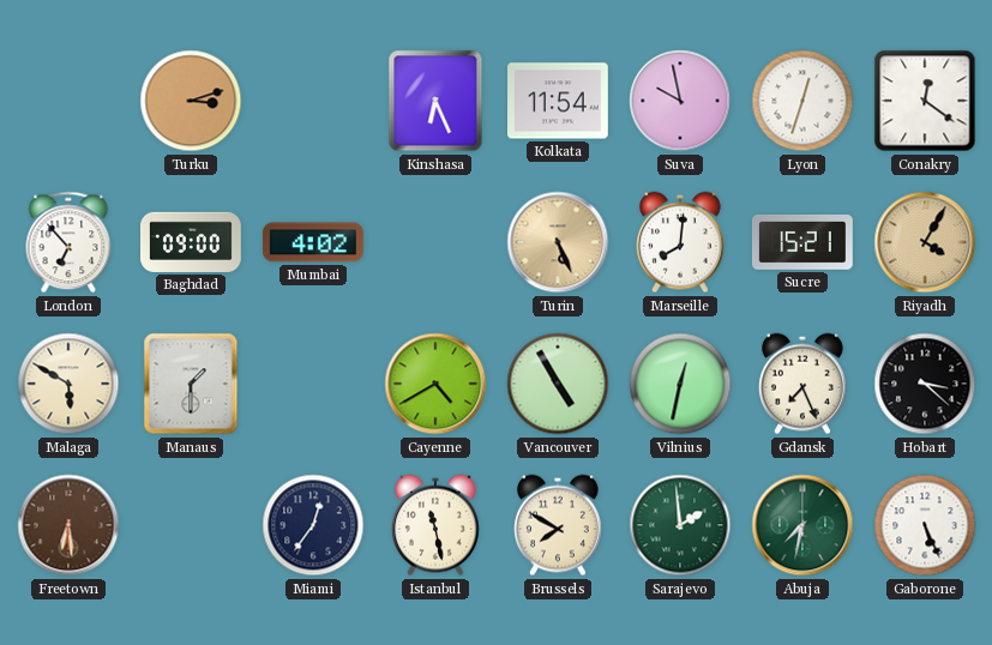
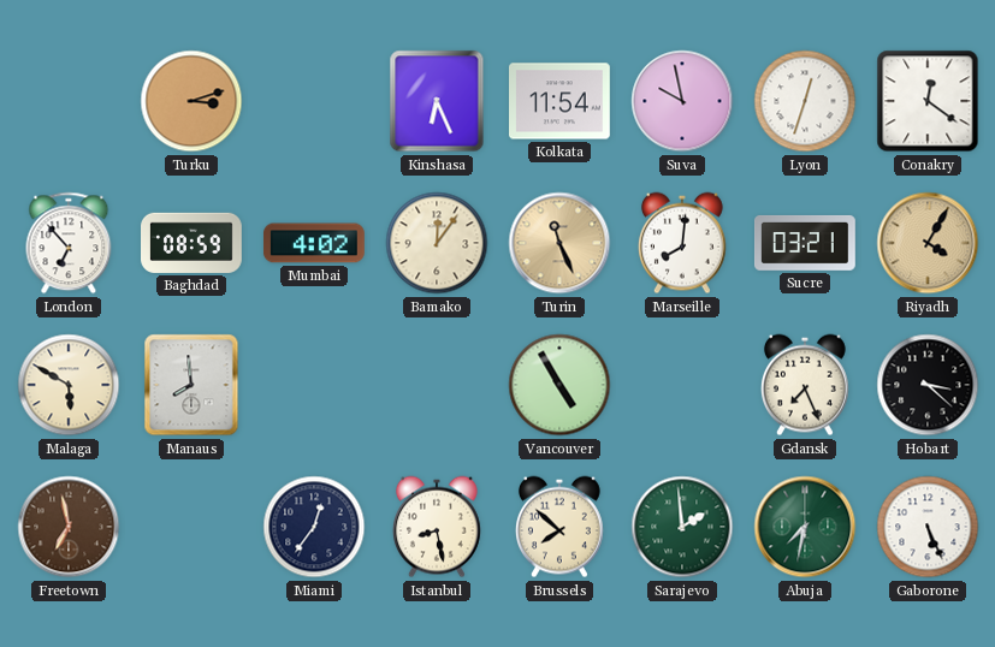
Baghdad: 09:00 -> 08:59 (193, 243)
Bamako: none -> 12:06 (437, 243)
Turin: 5:26 -> 11:26 (559, 243)
Sucre: 15:21 -> 03:21 (805, 243)
Manaus: 1:30 -> 7:59 (191, 385)
Cayenne: 4:40 -> none (435, 384)
Vilnius: 12:32 -> none (680, 384)
Freetown: 6:29 -> 6:58 (69, 527)
Istanbul: 11:28 -> 8:28 (437, 527)
Brussels: 7:50 -> 7:52 (559, 527)
